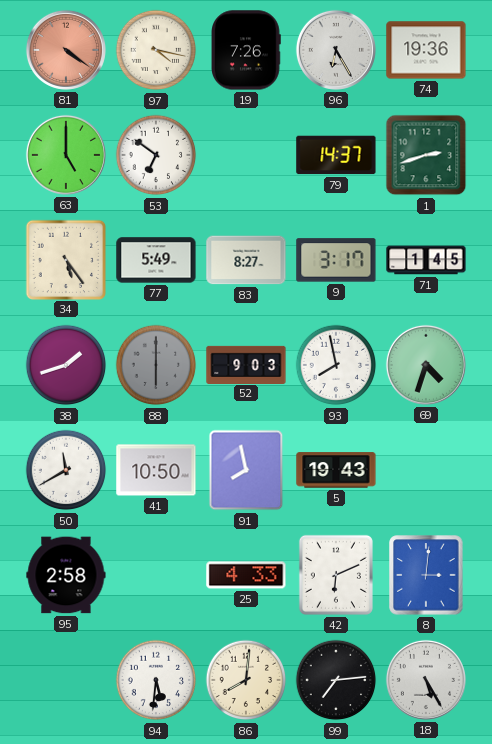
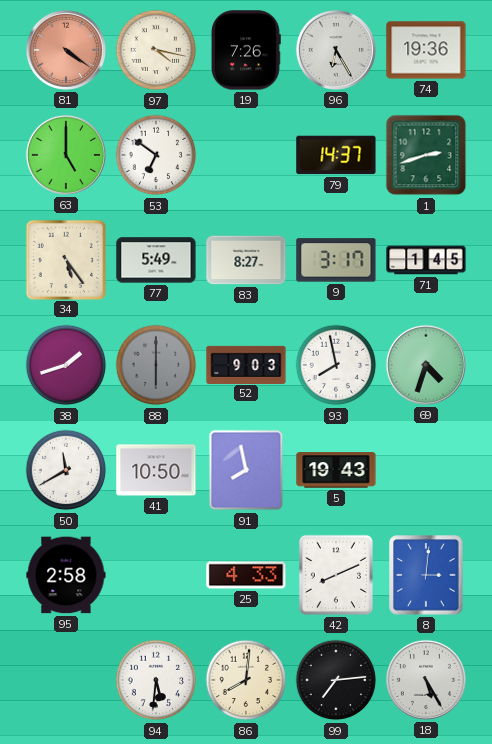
42: 6:11 -> 8:11 (336, 575)
